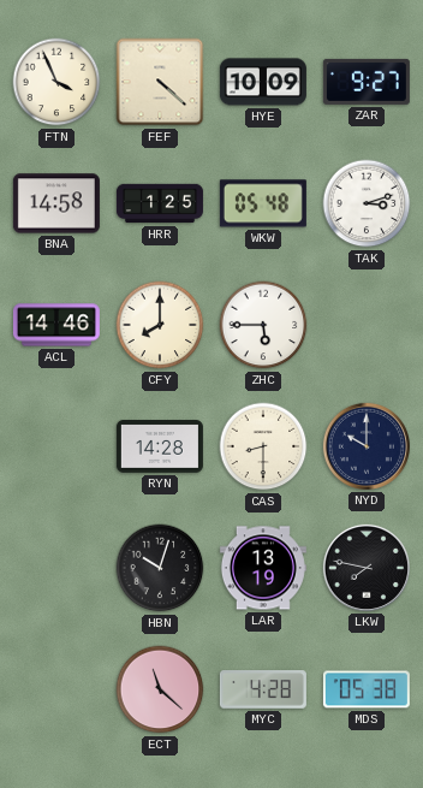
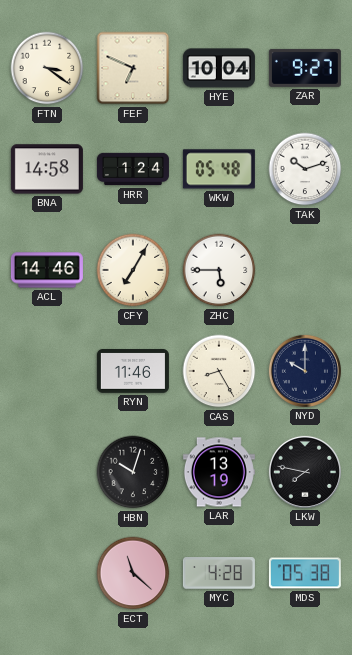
FTN: 3:56 -> 3:21 (47, 68)
FEF: 4:22 -> 6:49 (133, 68)
HYE: 10:09 -> 10:04 (219, 68)
HRR: 1:25 -> 1:24 (133, 169)
TAK: 3:12 -> 10:12 (305, 169)
CFY: 8:00 -> 7:05 (133, 270)
RYN: 14:28 -> 11:46 (133, 372)
CAS: 8:30 -> 8:25 (219, 371)
